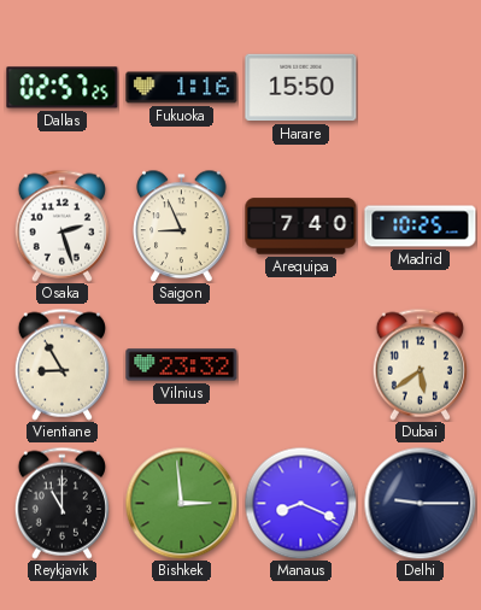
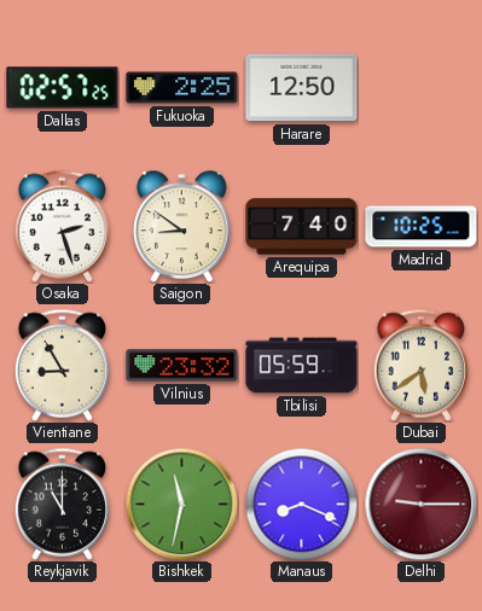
Fukuoka: 1:16 -> 2:25 (182, 88)
Harare: 15:50 -> 12:50 (302, 88)
Saigon: 8:56 -> 8:51 (182, 226)
Tbilisi: none -> 05:59 (302, 366)
Bishkek: 2:59 -> 11:32 (181, 504)
Delhi dial: navy -> burgundy (420, 504)
